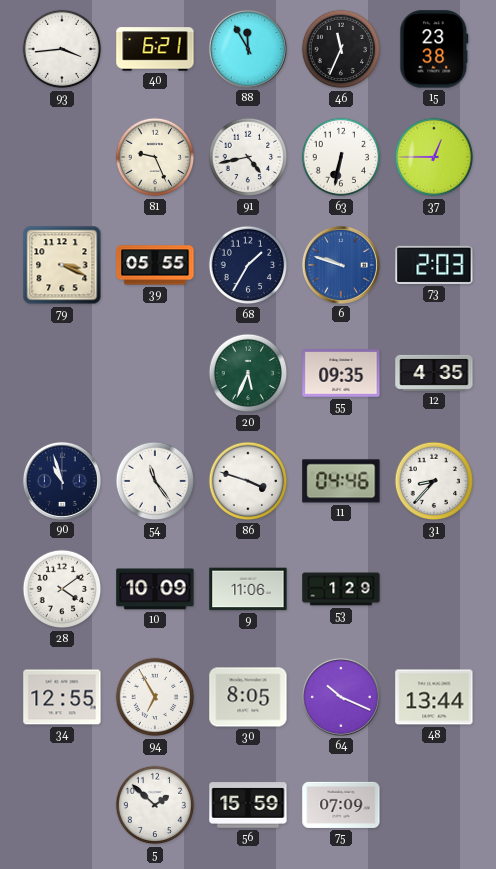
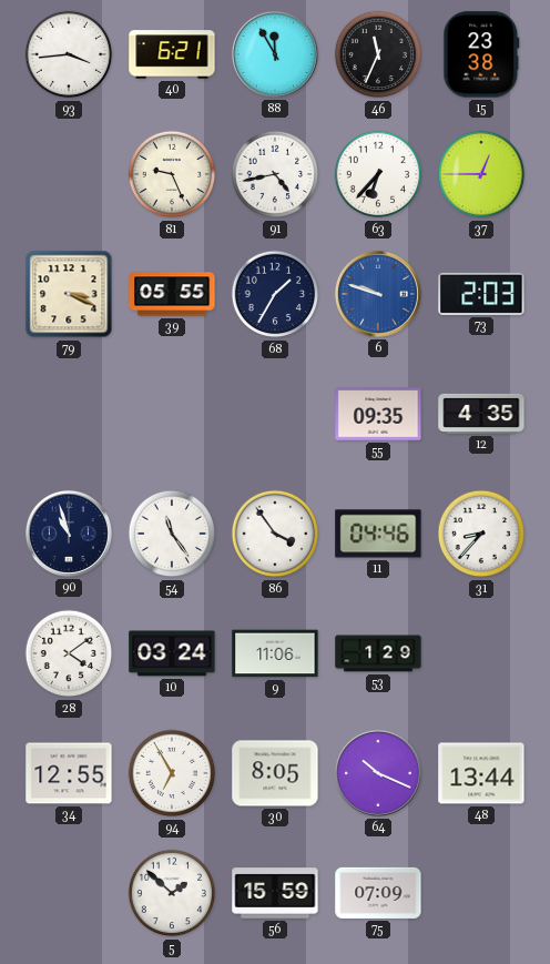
63: 6:32 -> 6:37 (378, 174)
20: 5:34 -> none (248, 373)
86: 3:48 -> 3:54 (275, 534)
10: 10:09 -> 03:24 (172, 653)
